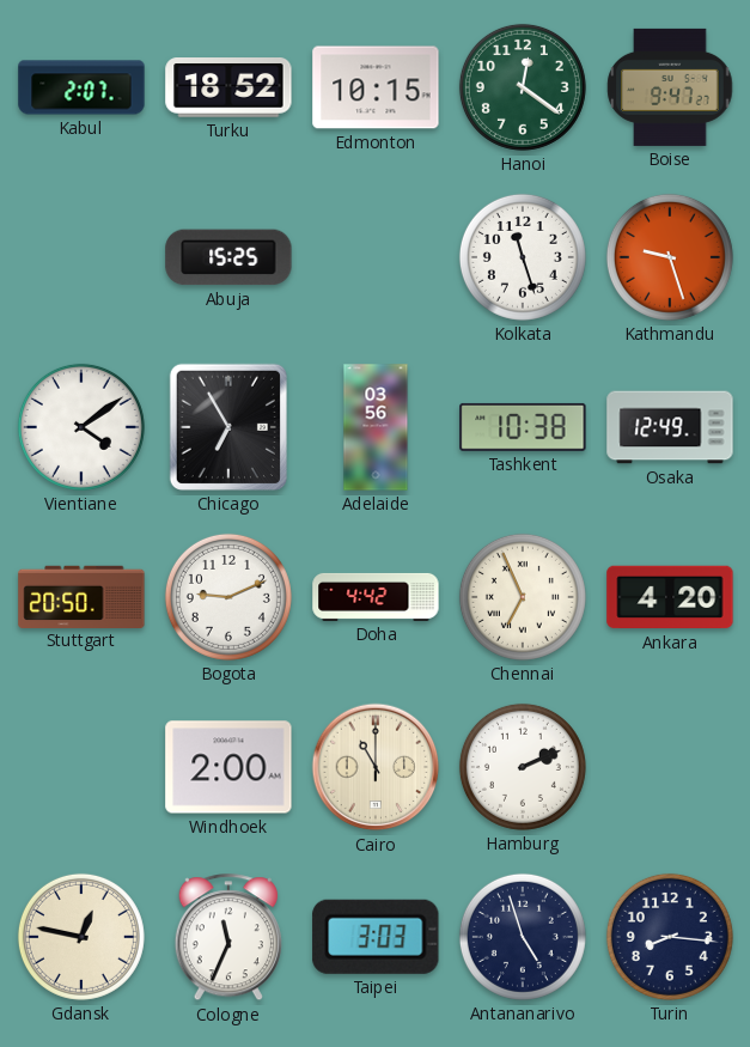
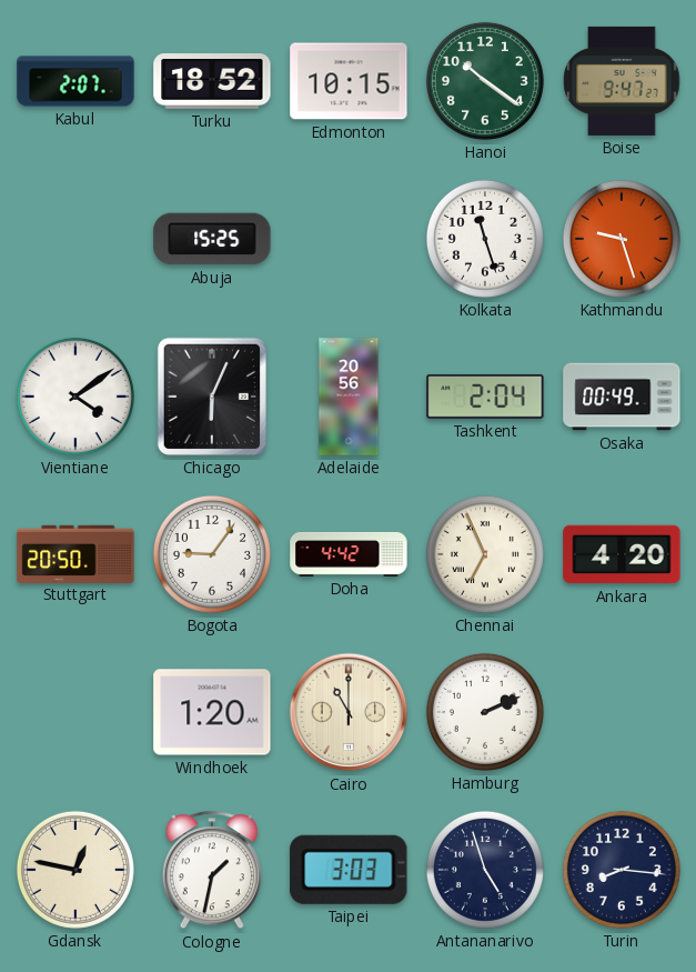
Hanoi: 12:21 -> 10:21 (485, 81)
Chicago: 6:55 -> 6:04 (212, 397)
Adelaide: 03:56 -> 20:56 (349, 397)
Tashkent: 10:38 -> 2:04 (485, 397)
Osaka: 12:49 -> 00:49 (622, 397)
Bogota: 9:11 -> 9:06 (212, 554)
Windhoek: 2:00 -> 1:20 (212, 712)
Cologne: 11:34 -> 1:32 (212, 871)
